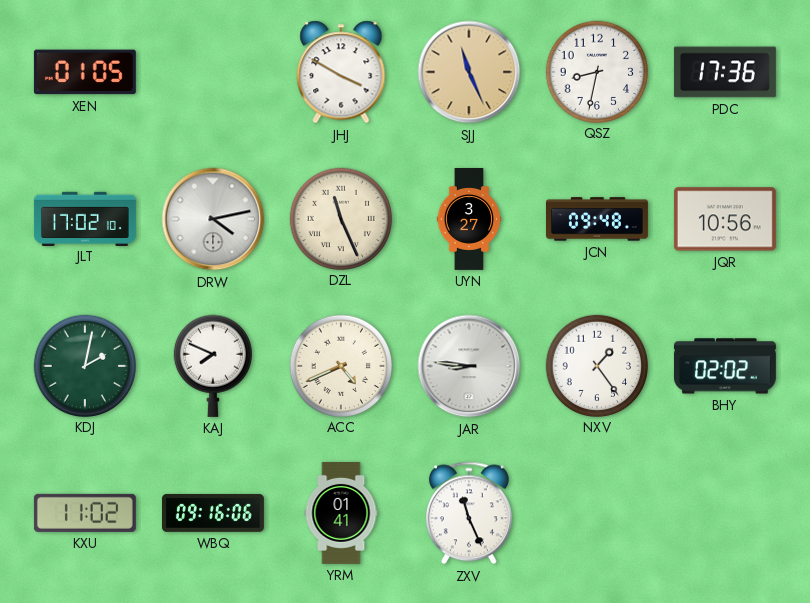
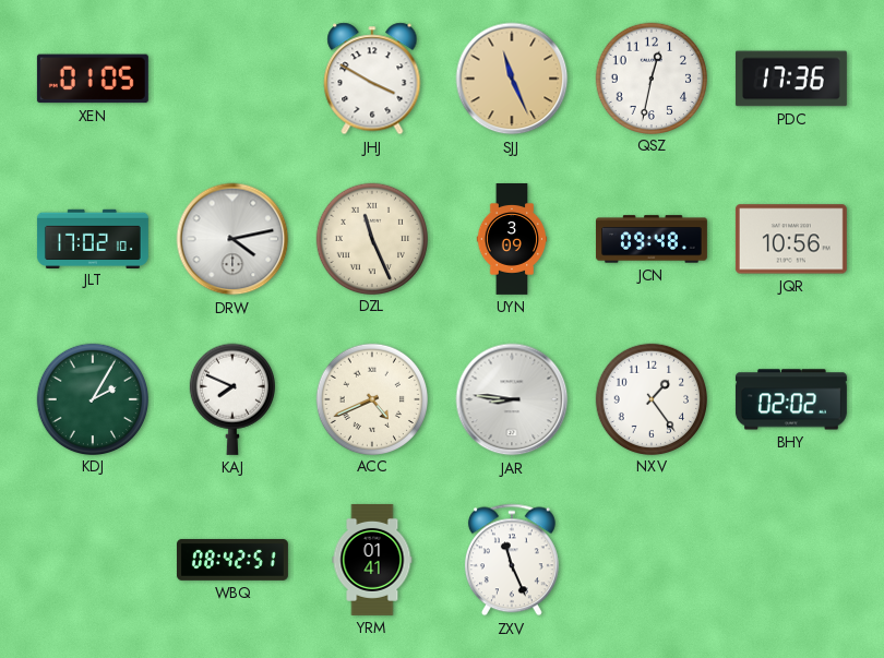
QSZ: 8:32 -> 12:32 (650, 77)
UYN: 3:27 -> 3:09 (512, 240)
KDJ: 2:02 -> 2:05 (92, 398)
KXU: 11:02 -> none (85, 513)
WBQ: 09:16 -> 08:42 (232, 560)
